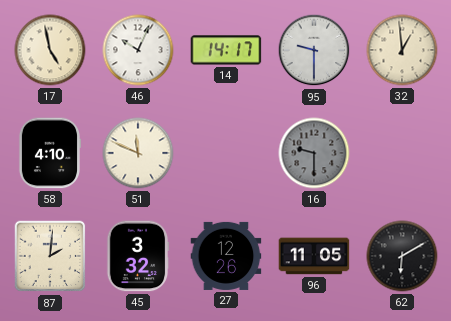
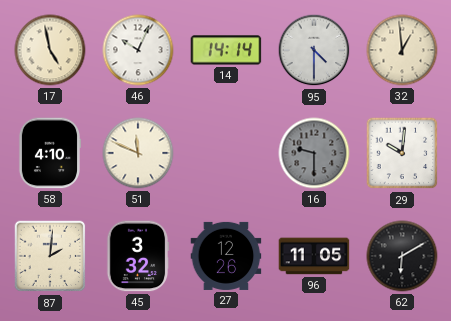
14: 14:17 -> 14:14 (226, 50)
95: 9:30 -> 4:30 (314, 50)
29: none -> 10:01 (402, 153)
